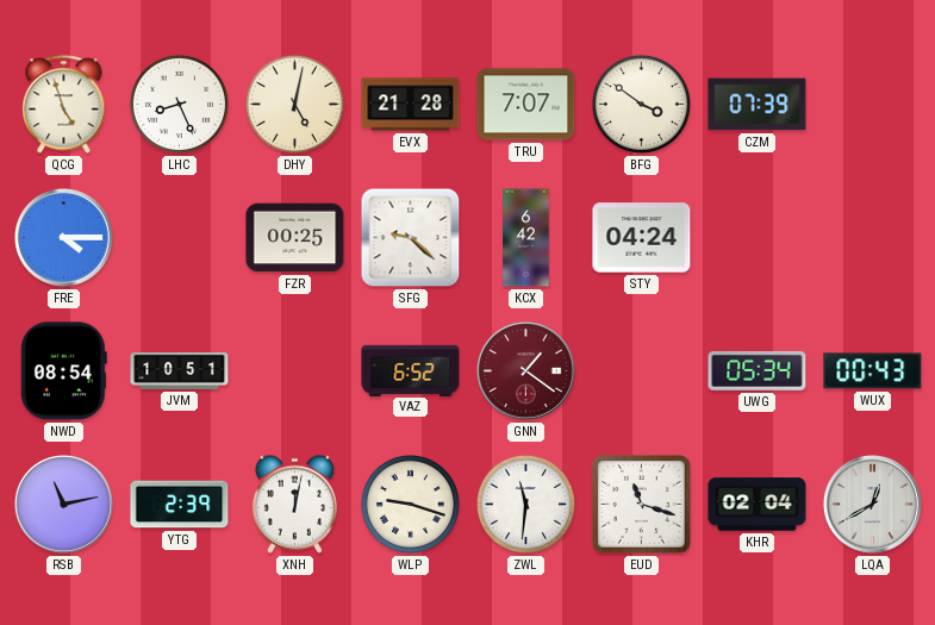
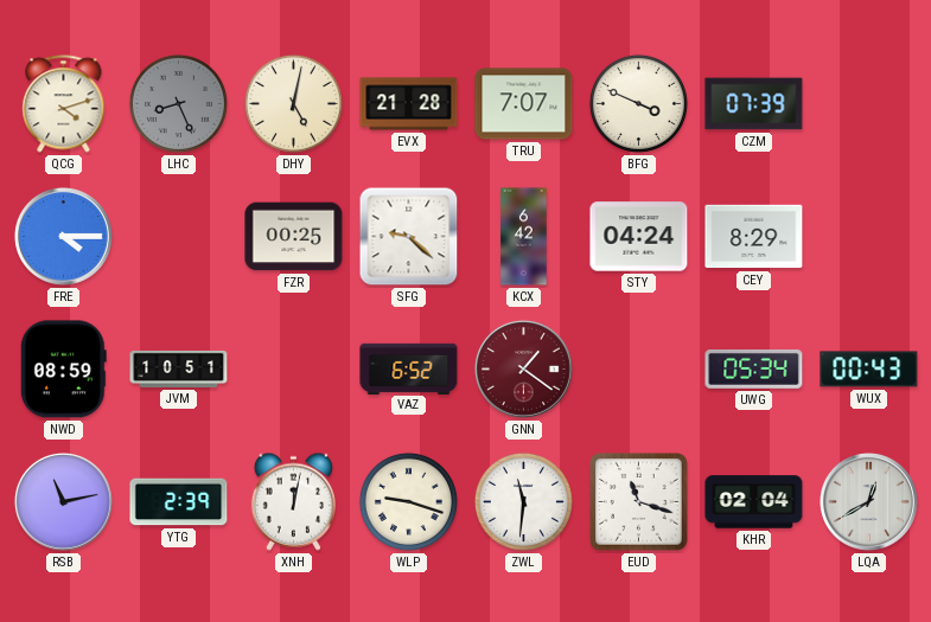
QCG: 4:57 -> 4:12 (64, 104)
LHC dial: white -> grey (178, 103)
BFG: 3:51 -> 3:49 (638, 103)
CEY: none -> 8:29 (754, 237)
NWD: 08:54 -> 08:59 (63, 370)
